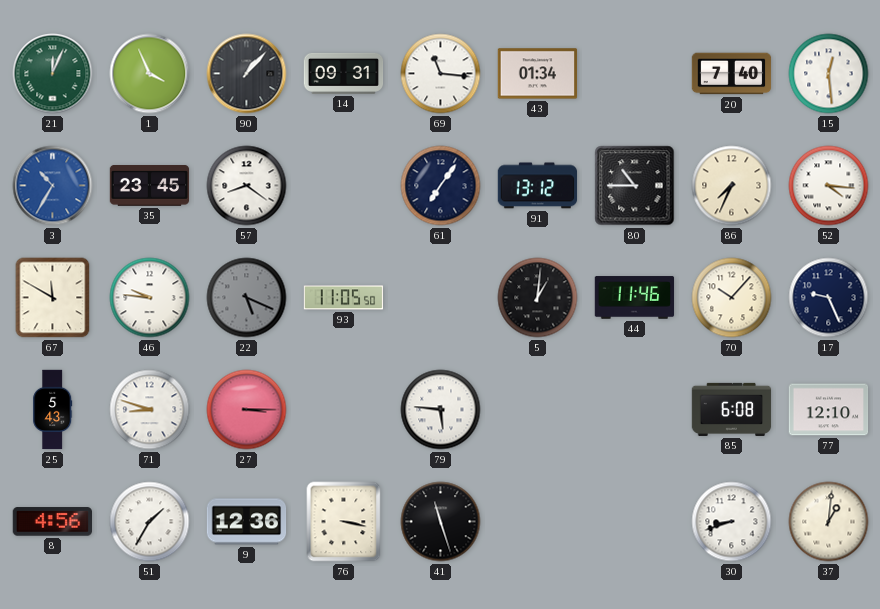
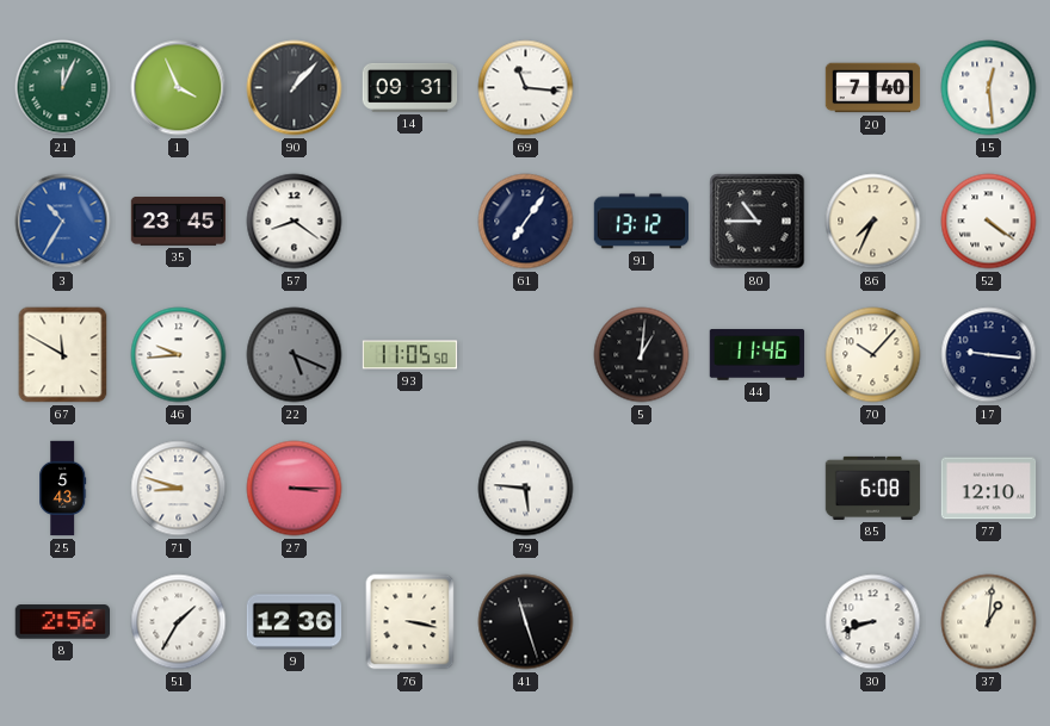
43: 01:34 -> none (538, 74)
52: 4:16 -> 4:21 (989, 222)
46: 9:46 -> 9:44 (179, 355)
17: 9:26 -> 9:16 (989, 355)
8: 4:56 -> 2:56 (62, 622)
